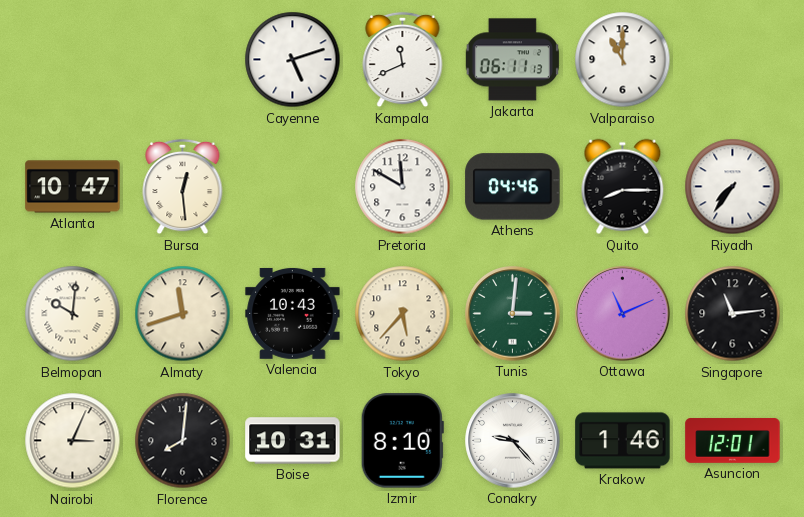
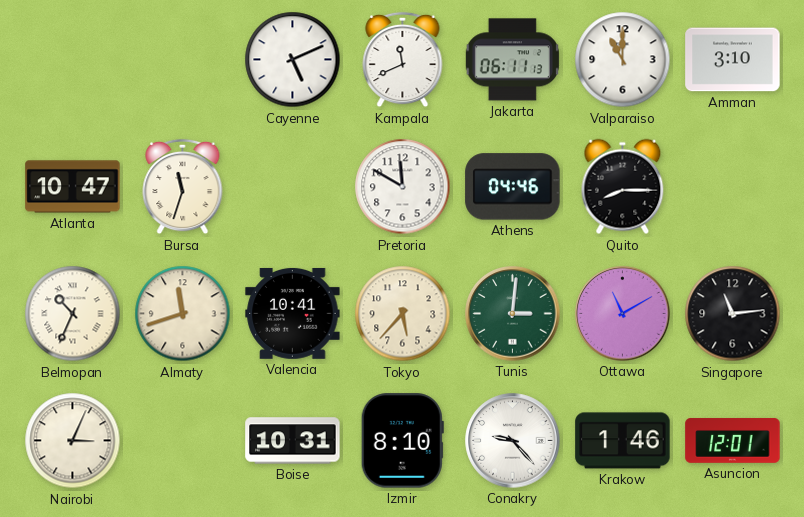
Cayenne: 5:12 -> 5:11 (293, 60)
Amman: none -> 3:10 (733, 60)
Bursa: 12:29 -> 11:33 (183, 187)
Riyadh: 7:36 -> none (733, 187)
Belmopan: 10:01 -> 10:34 (73, 314)
Valencia: 10:43 -> 10:41 (293, 314)
Ottawa: 11:11 -> 11:10 (623, 314)
Florence: 8:01 -> none (183, 441)
